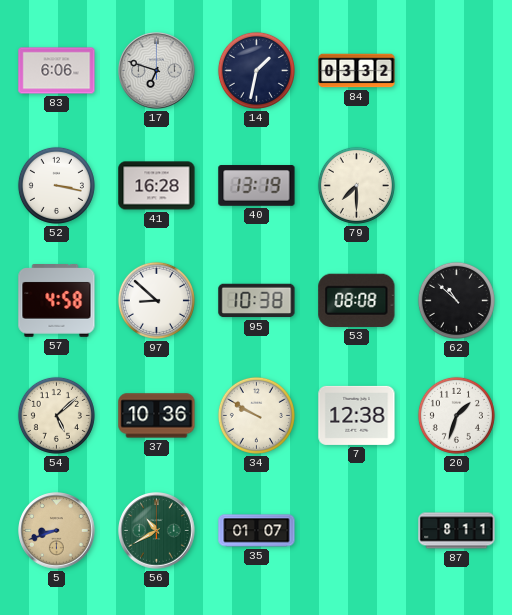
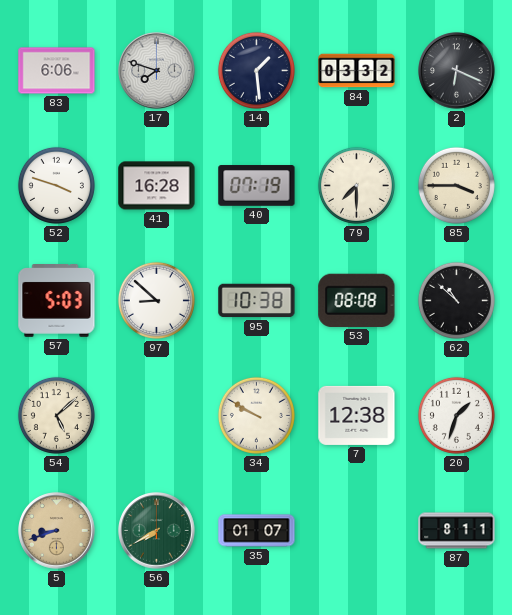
17: 6:48 -> 7:48 (157, 71)
14: 1:32 -> 1:29 (256, 70)
2: none -> 6:19 (457, 71)
52: 3:17 -> 3:48 (56, 185)
40: 13:19 -> 07:19 (257, 186)
85: none -> 3:45 (456, 185)
57: 4:58 -> 5:03 (57, 301)
37: 10:36 -> none (157, 416)
56: 10:40 -> 7:40 (157, 531)
